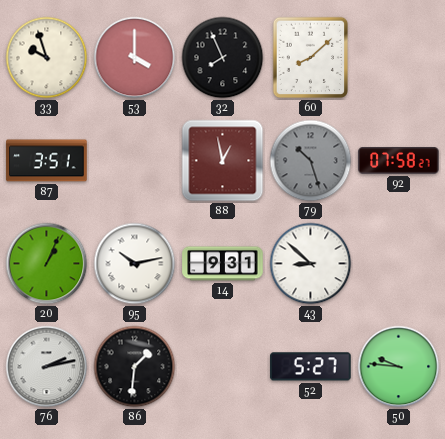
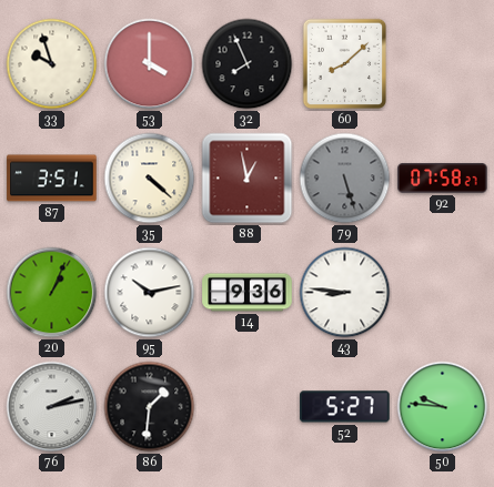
35: none -> 4:22 (150, 179)
79: 10:27 -> 5:27 (345, 179)
14: 9:31 -> 9:36 (248, 293)
43: 8:52 -> 8:46 (345, 293)
